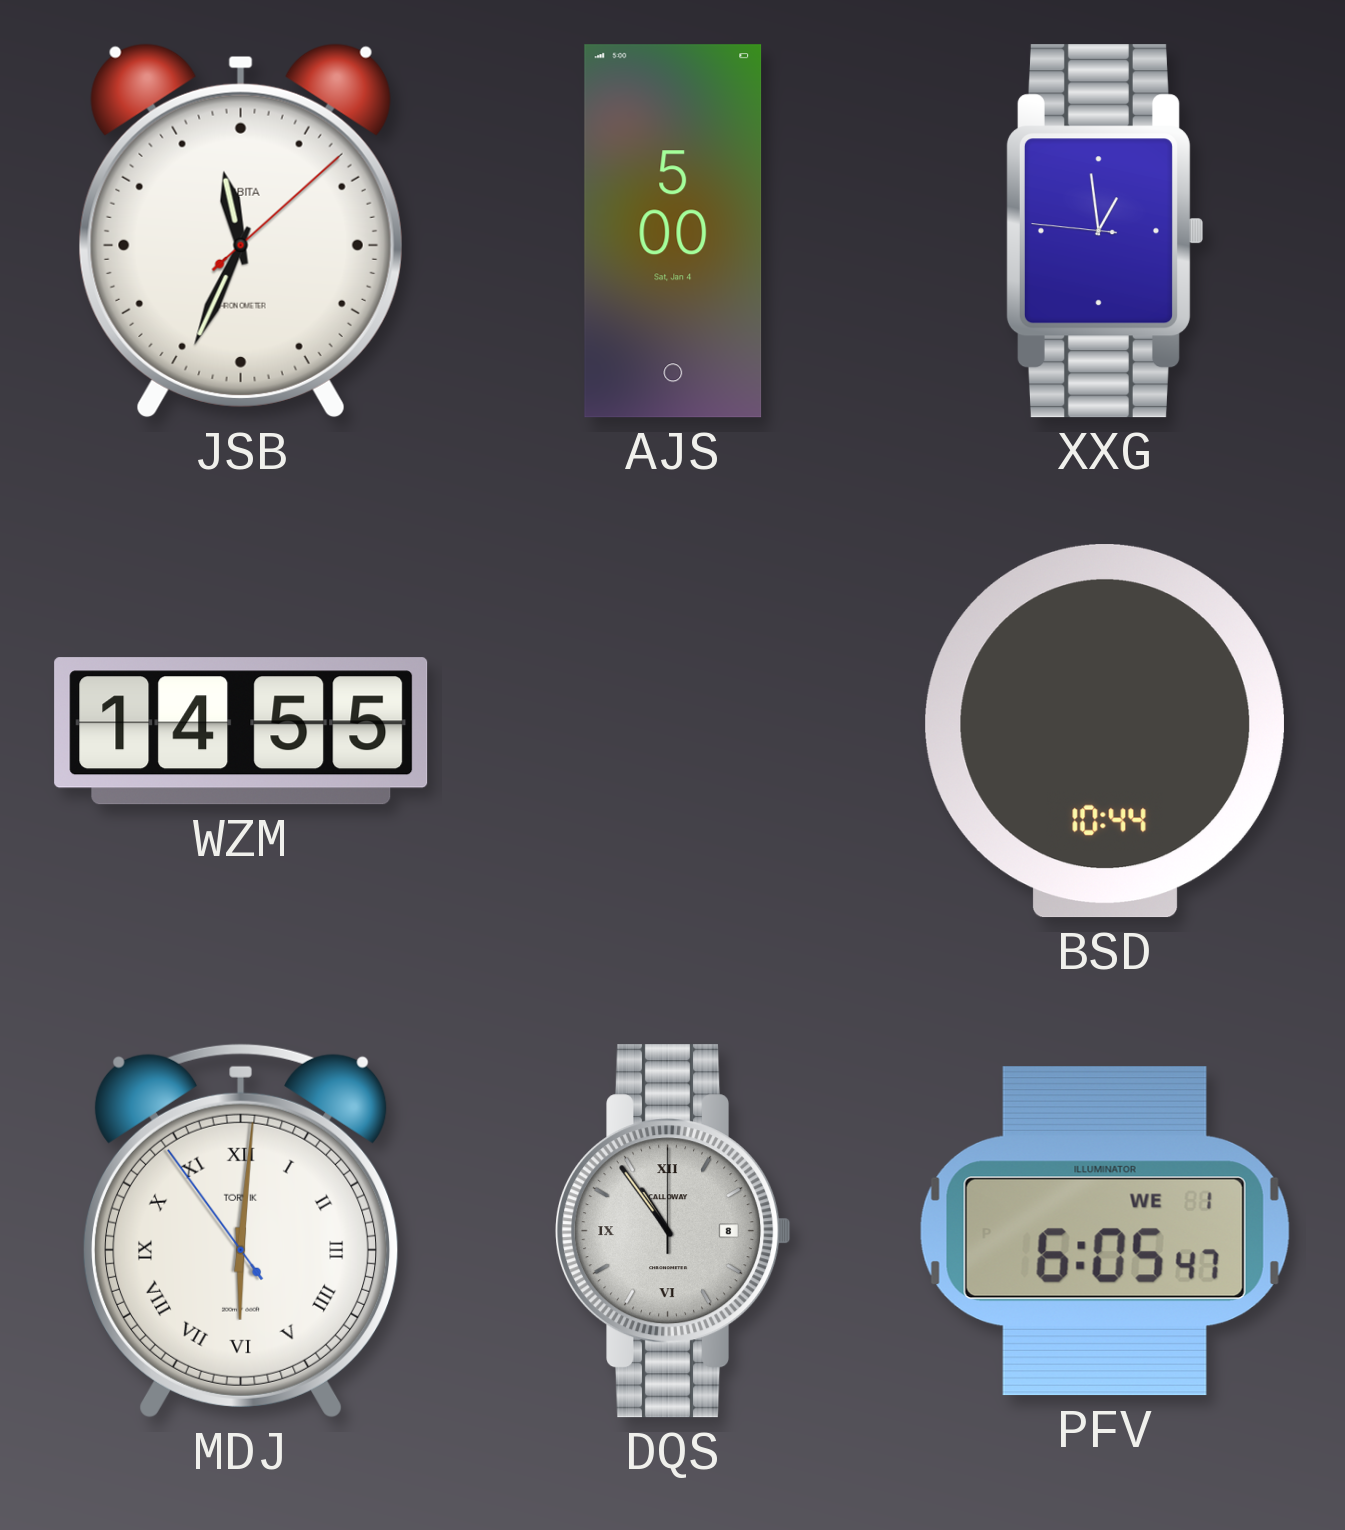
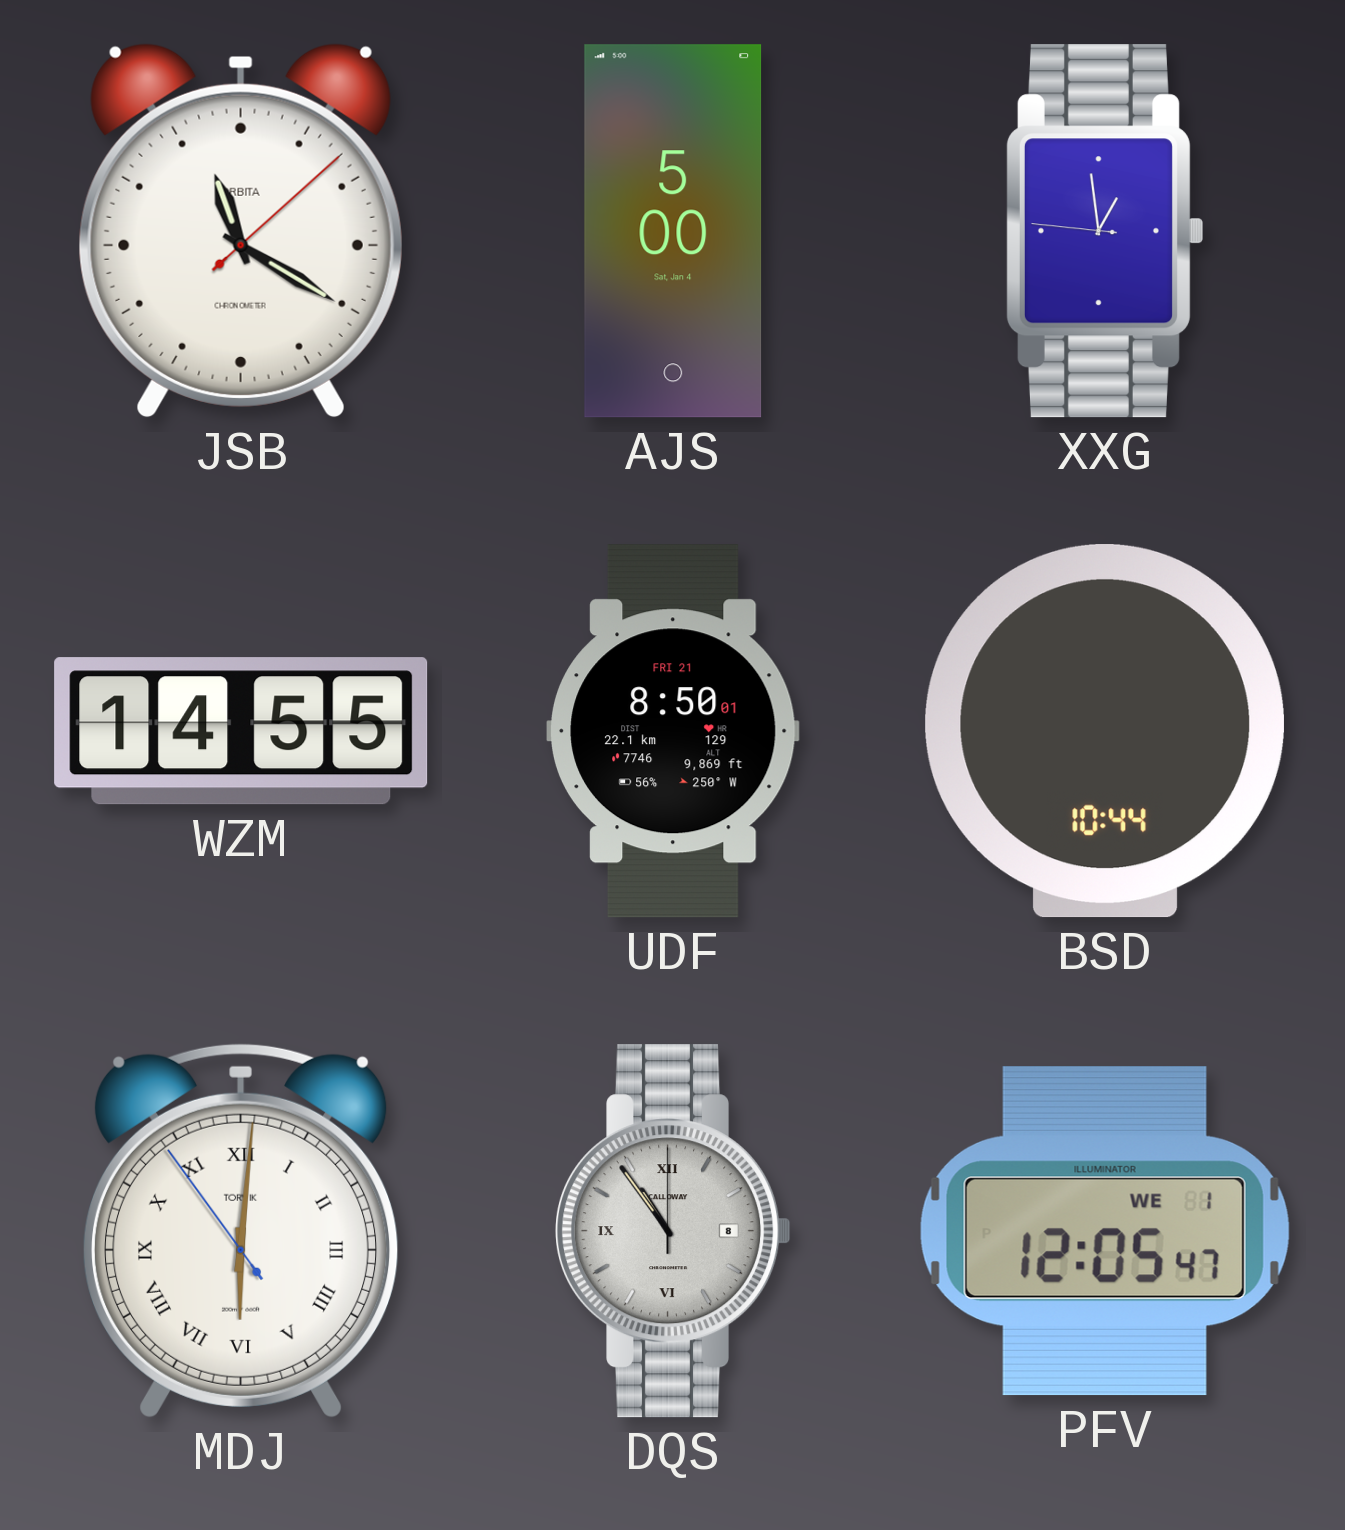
JSB: 11:34 -> 11:20 (241, 231)
UDF: none -> 8:50 (674, 731)
PFV: 6:05 -> 12:05 (1105, 1231)
